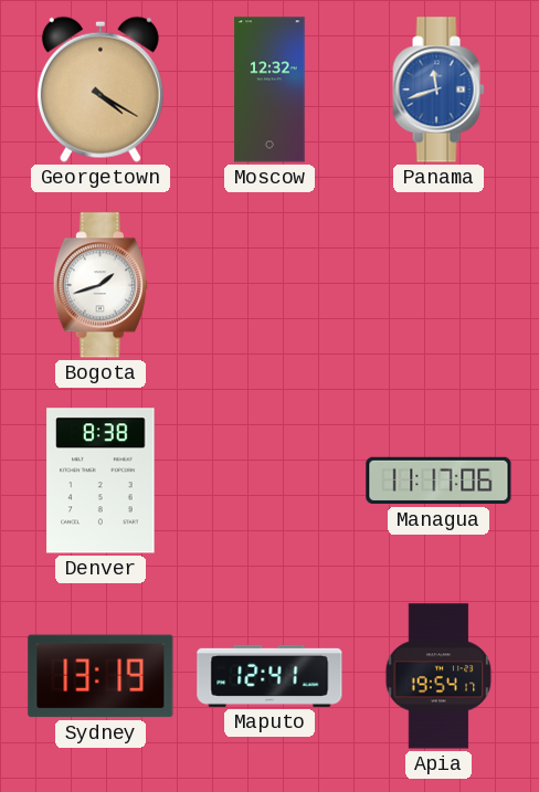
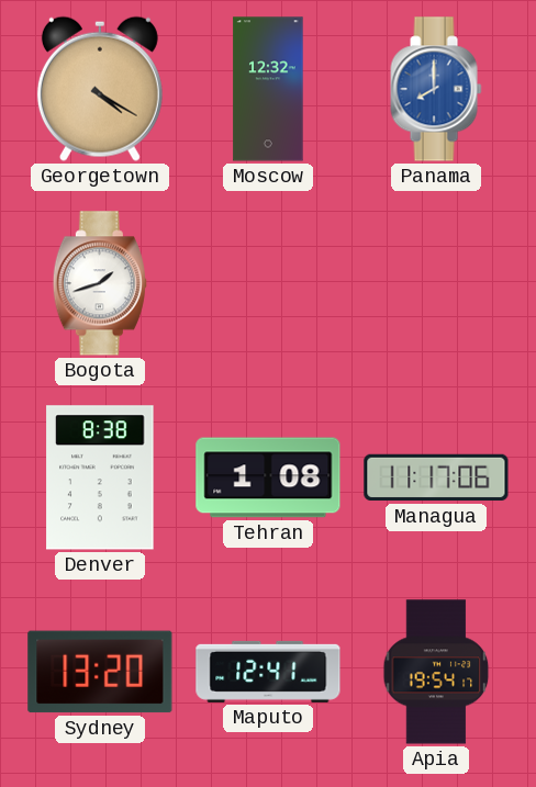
Panama: 11:42 -> 8:00 (436, 89)
Tehran: none -> 1:08 (268, 477)
Sydney: 13:19 -> 13:20 (100, 672)
